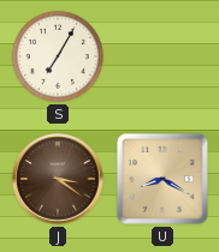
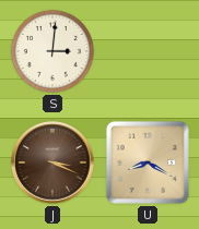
S: 7:05 -> 3:01 (52, 51)
J: 3:21 -> 3:19 (52, 162)
